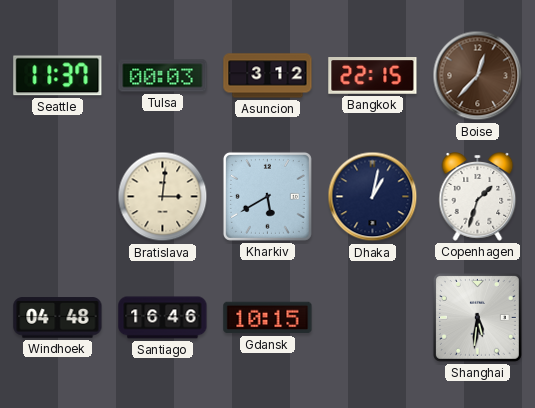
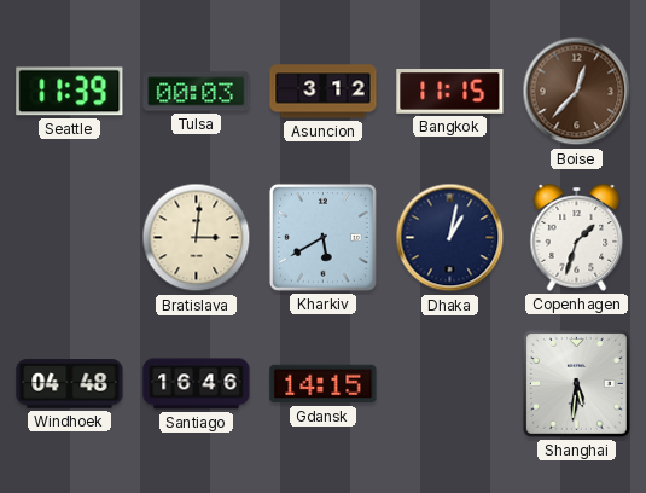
Seattle: 11:37 -> 11:39 (70, 92)
Bangkok: 22:15 -> 11:15 (450, 92)
Gdansk: 10:15 -> 14:15 (324, 384)
